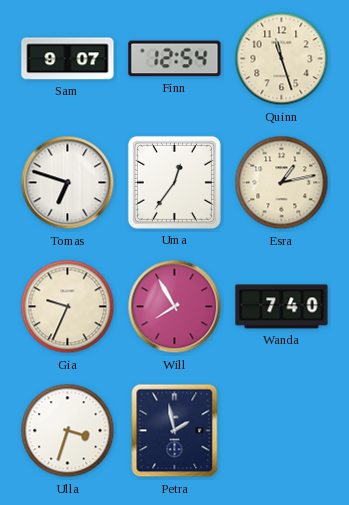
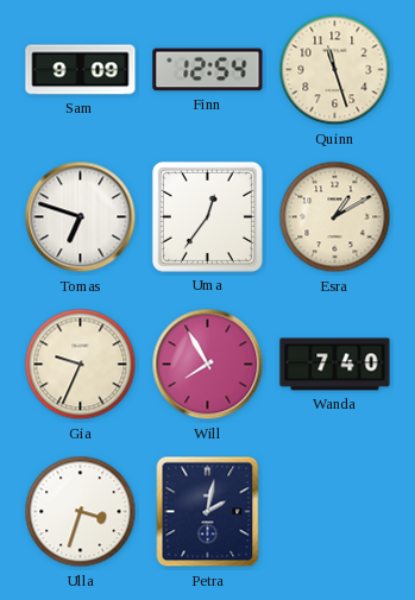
Sam: 9:07 -> 9:09 (81, 70)
Esra: 1:13 -> 1:10 (335, 217)
Petra: 1:58 -> 2:02 (208, 512)
